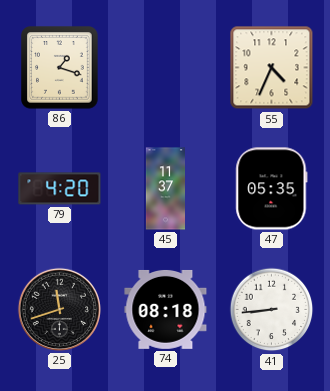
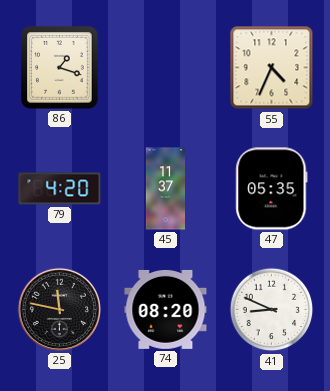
25: 11:42 -> 11:47 (59, 309)
74: 08:18 -> 08:20 (166, 309)
41: 8:44 -> 8:49 (272, 310)
